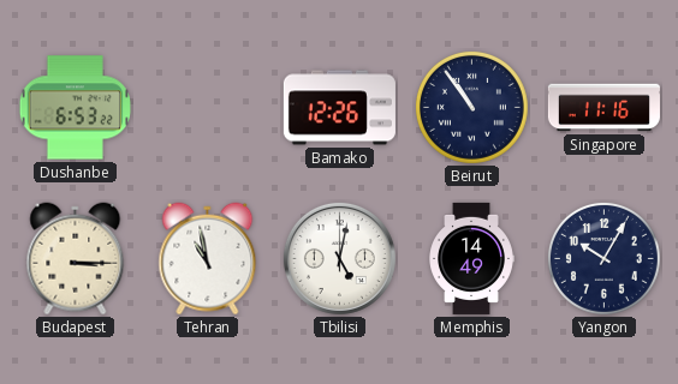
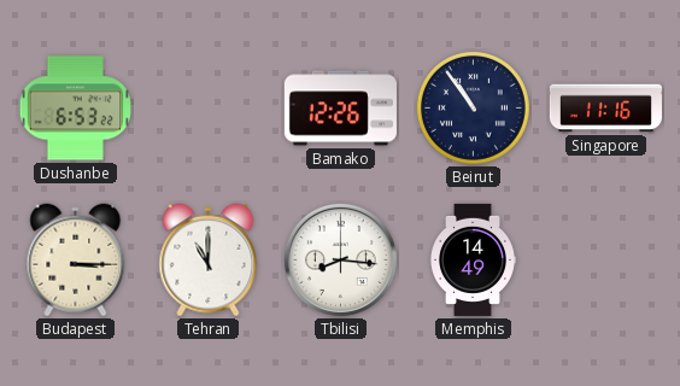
Tehran: 10:58 -> 11:00 (209, 261)
Tbilisi: 5:02 -> 8:16 (340, 259)
Yangon: 10:05 -> none (603, 258)
